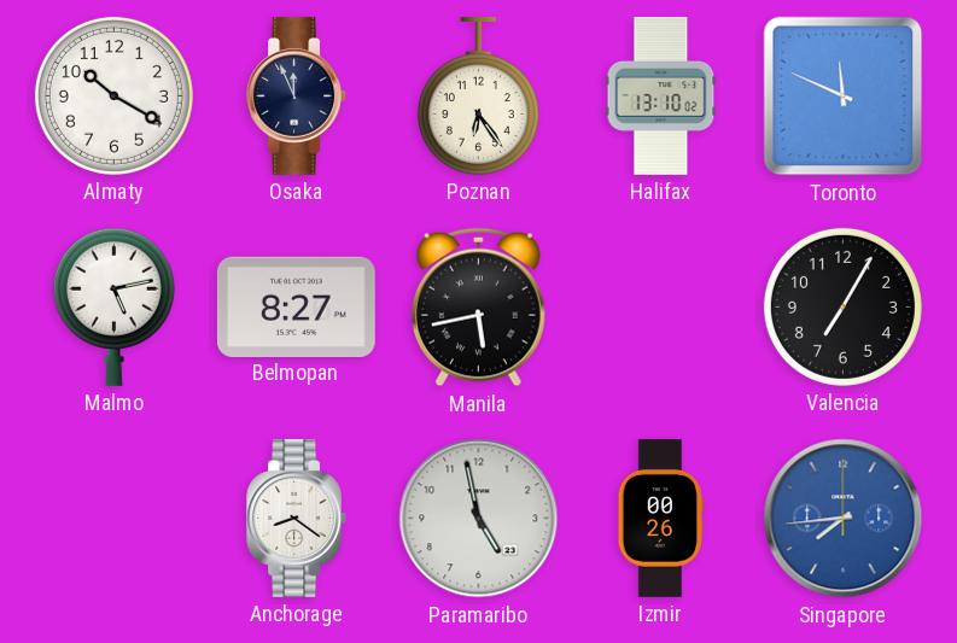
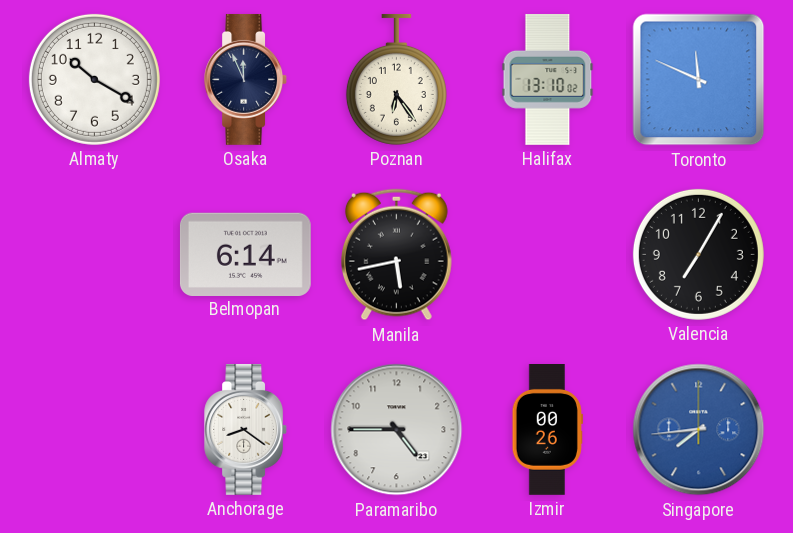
Malmo: 5:13 -> none (113, 306)
Belmopan: 8:27 -> 6:14 (245, 254)
Paramaribo: 4:58 -> 4:45 (397, 430)
